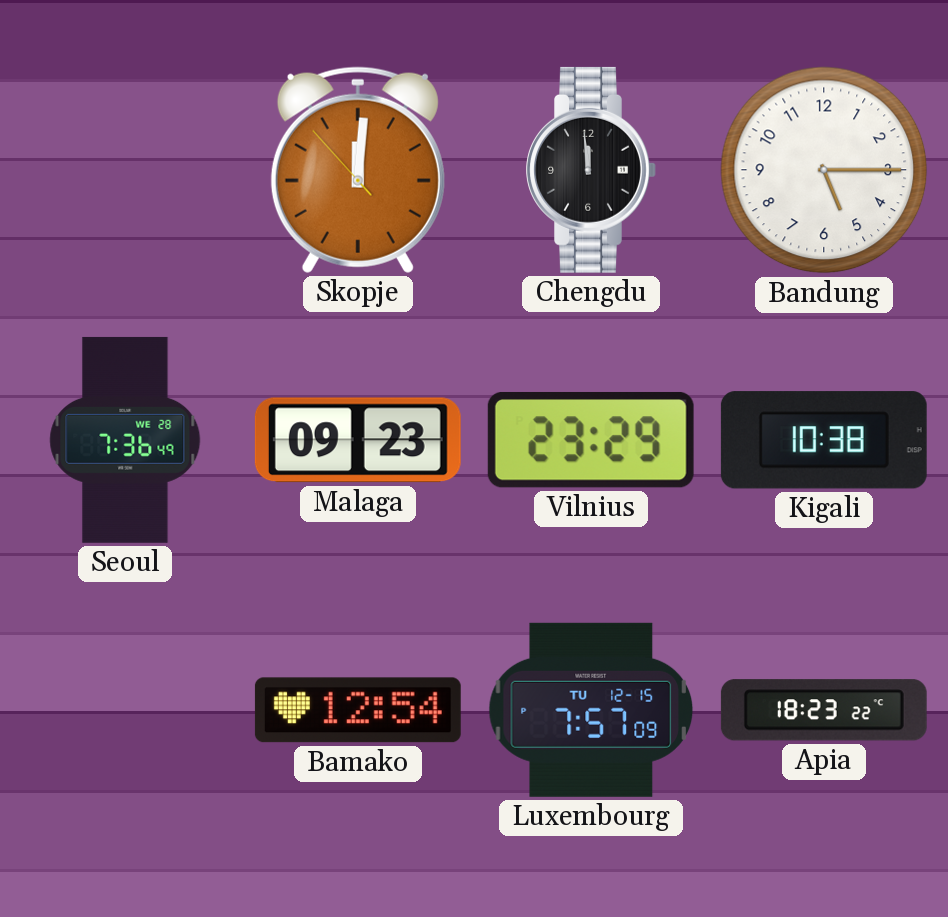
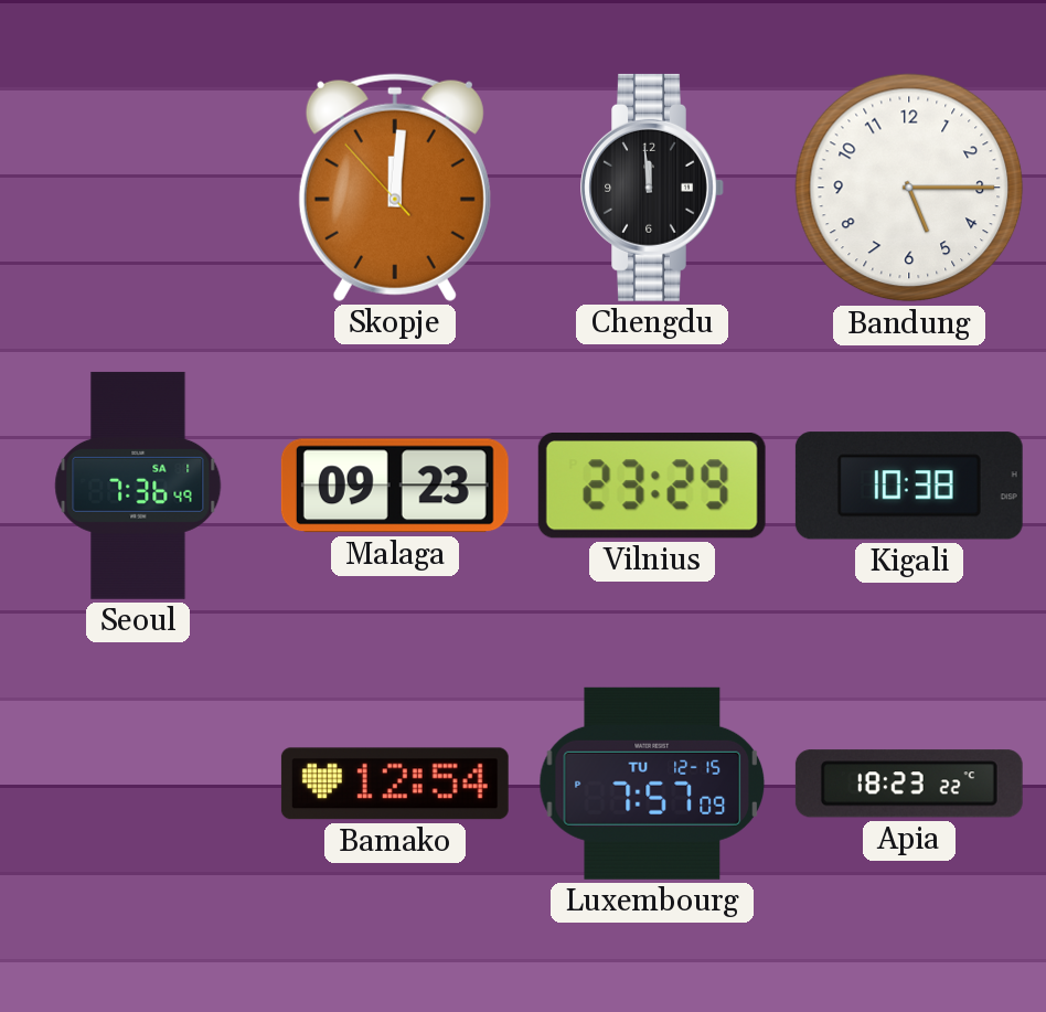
Seoul date: WE 28 -> SA 1 (138, 486)
